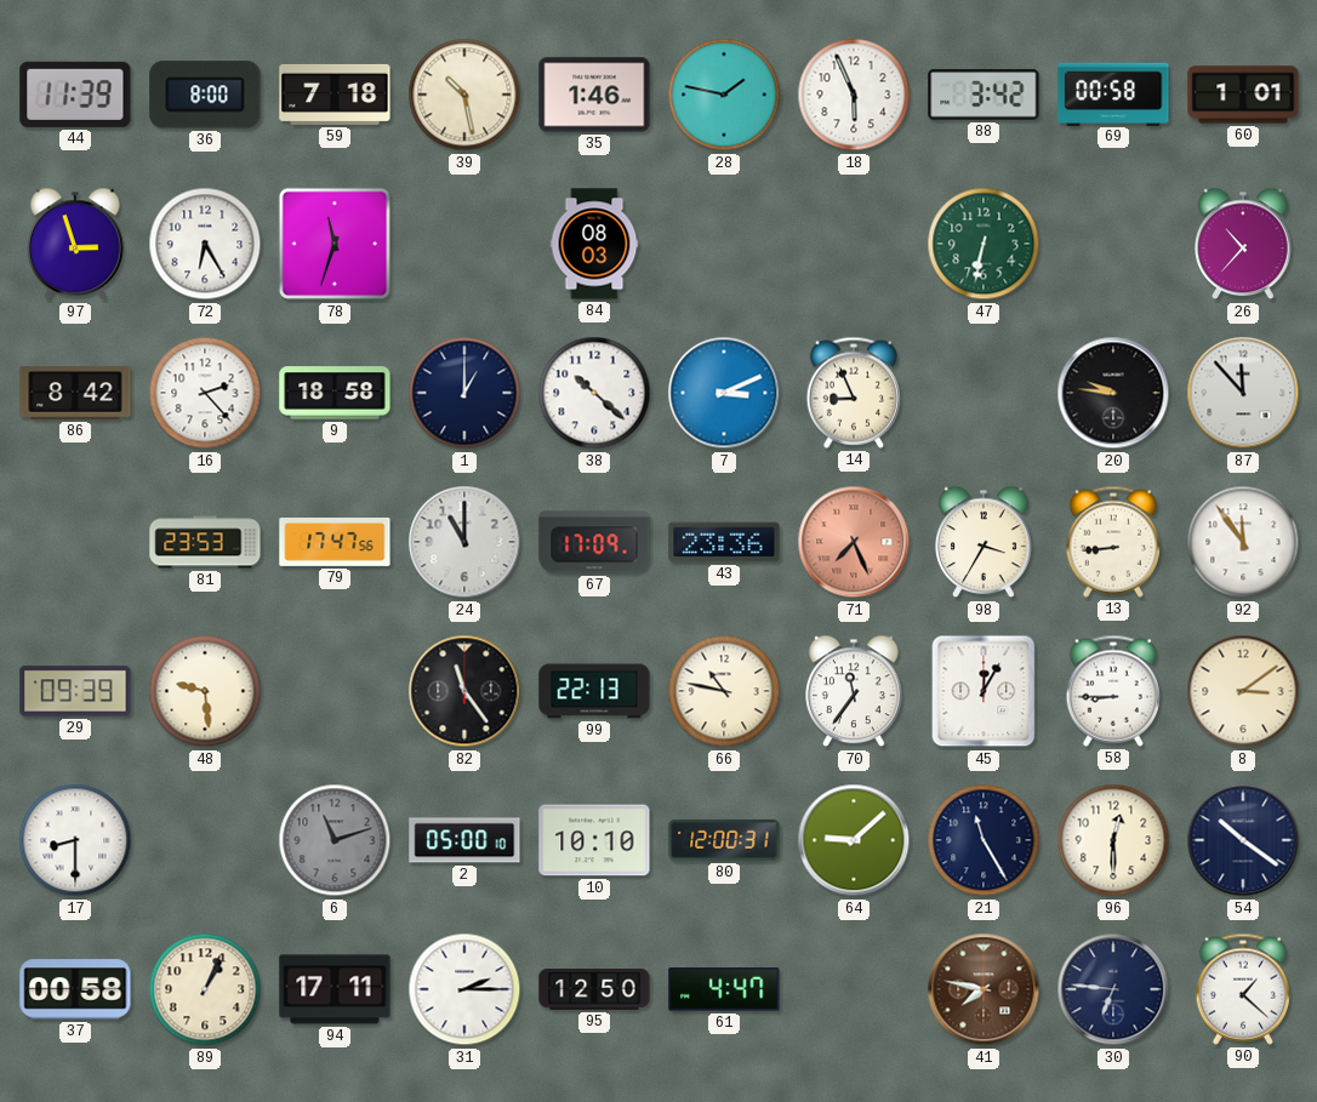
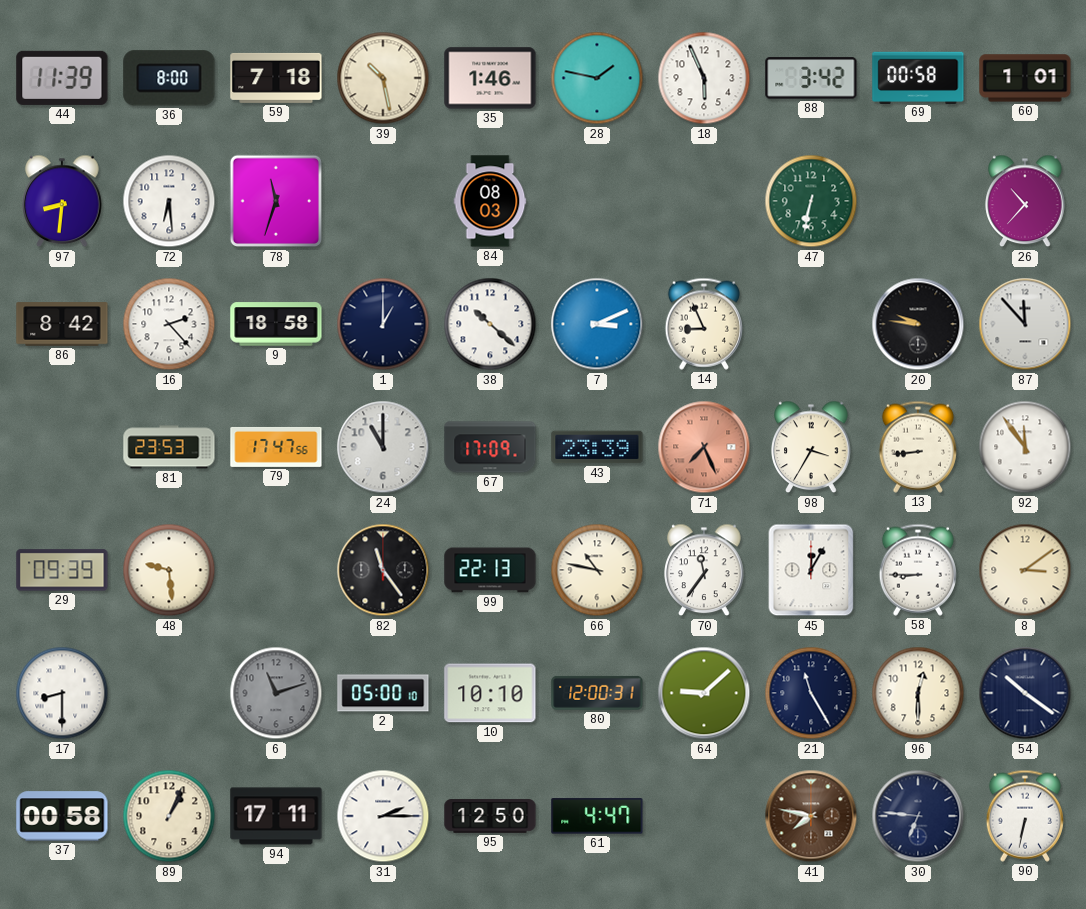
97: 2:57 -> 8:31 (62, 201)
72: 6:25 -> 6:29 (169, 201)
43: 23:36 -> 23:39 (597, 447)
90: 1:22 -> 6:32 (1025, 816)
